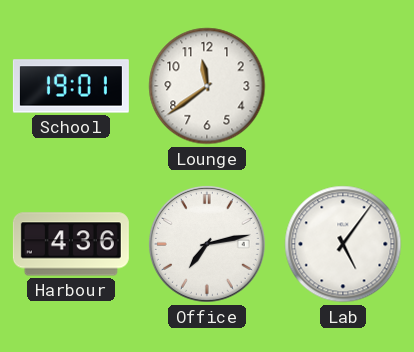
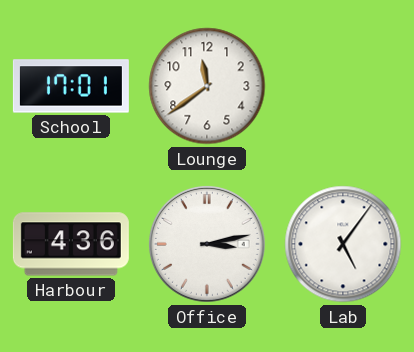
School: 19:01 -> 17:01 (71, 86)
Office: 7:13 -> 3:13 (207, 244)
